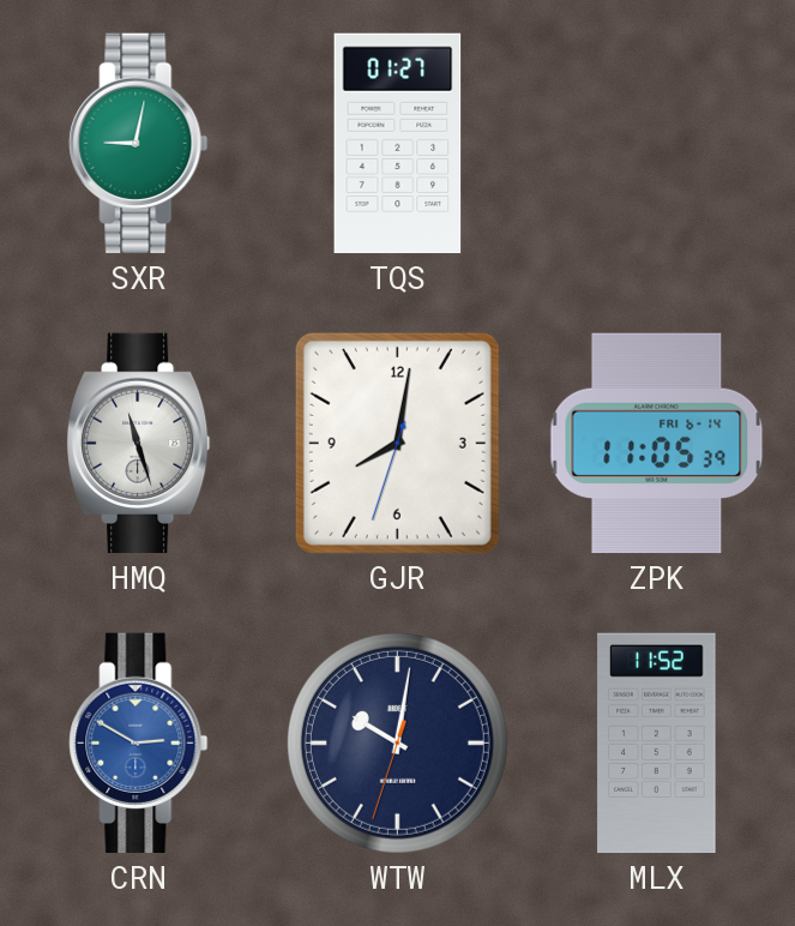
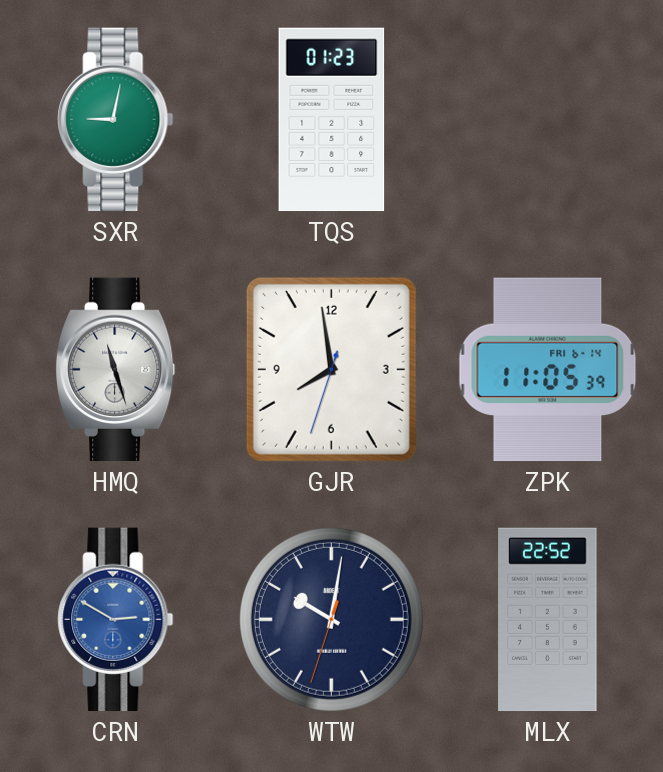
TQS: 01:27 -> 01:23 (332, 120)
GJR: 8:01 -> 7:58 (331, 369)
MLX: 11:52 -> 22:52 (548, 620)
